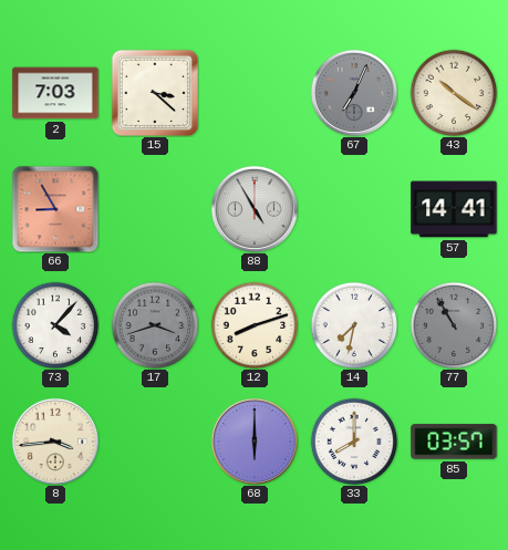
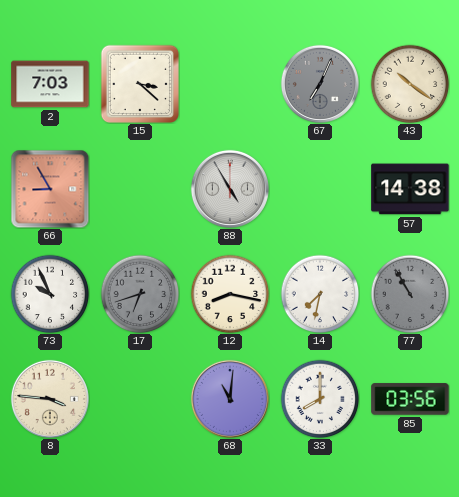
57: 14:41 -> 14:38 (410, 189)
73: 4:07 -> 9:56 (50, 294)
17: 3:42 -> 6:42 (140, 294)
12: 8:12 -> 8:17 (230, 294)
8: 3:44 -> 3:46 (50, 399)
68: 6:00 -> 11:01 (230, 399)
85: 03:57 -> 03:56 (410, 399)
